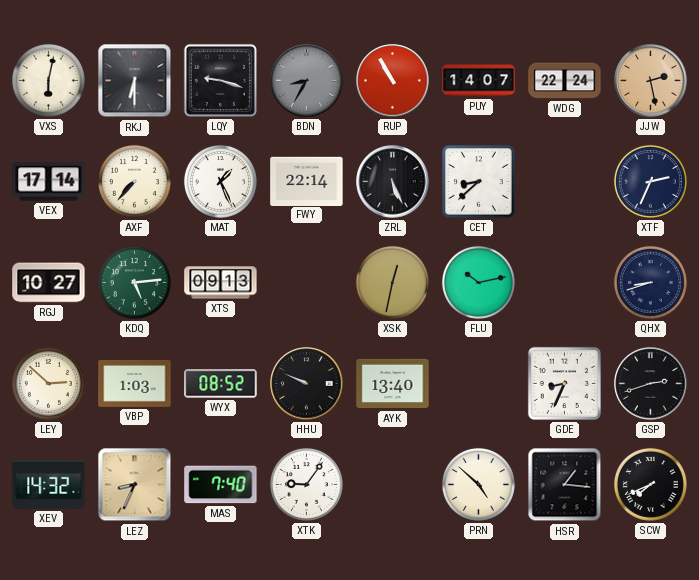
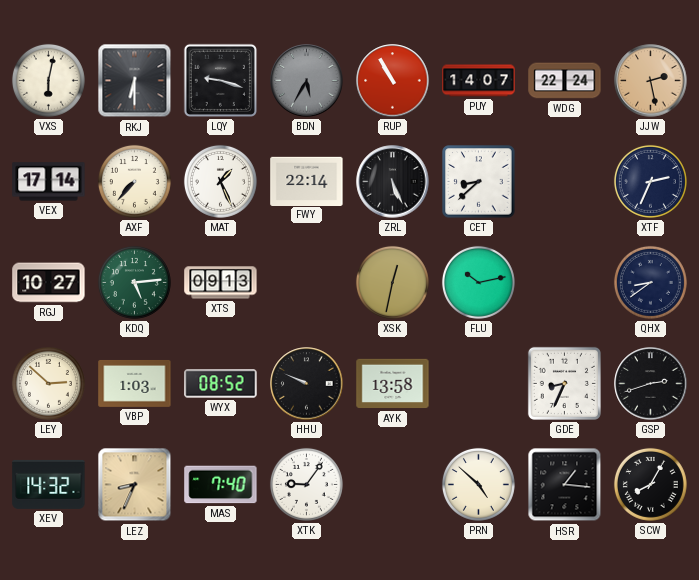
BDN: 8:35 -> 5:35 (307, 81)
QHX: 8:42 -> 8:39 (650, 282)
AYK: 13:40 -> 13:58 (393, 384)
SCW: 7:41 -> 8:05 (650, 484)
